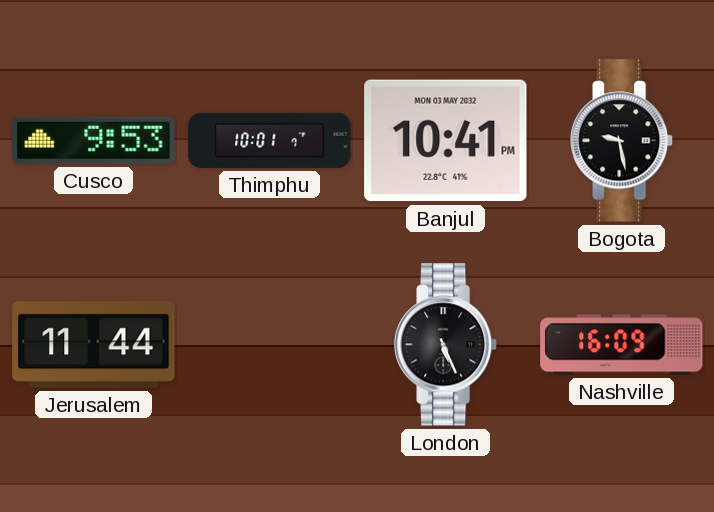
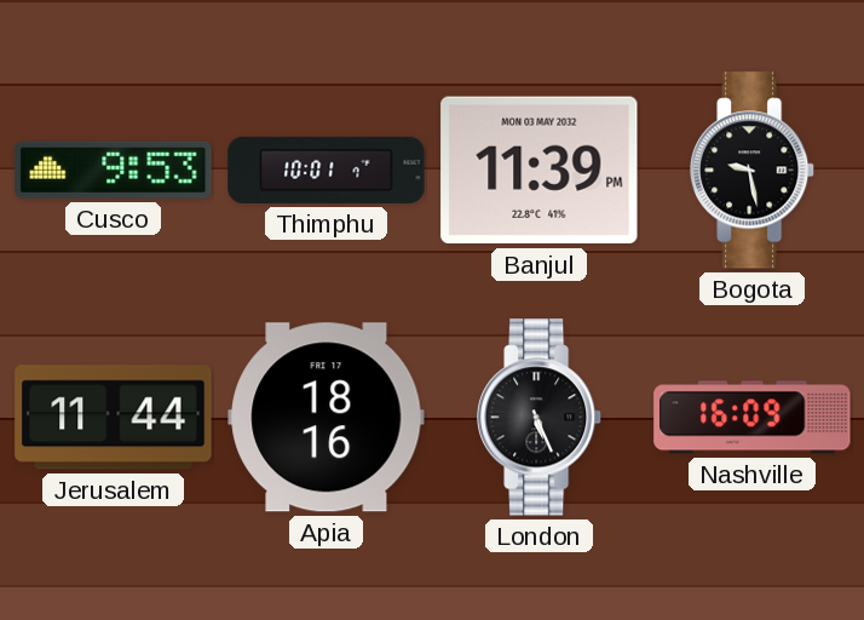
Banjul: 10:41 -> 11:39 (540, 171)
Apia: none -> 18:16 (327, 418)
